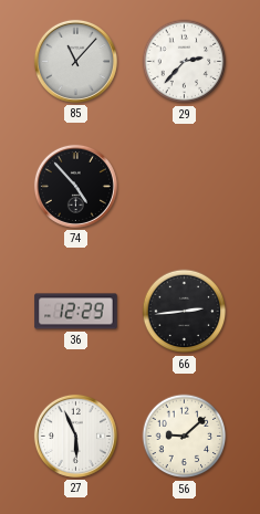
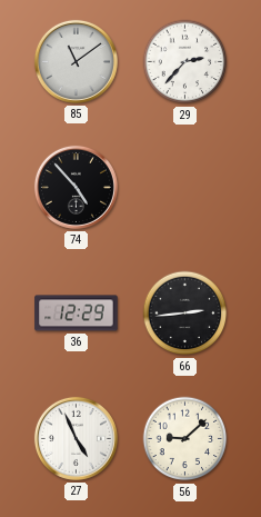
85: 11:07 -> 11:09 (76, 61)
27: 5:56 -> 4:56 (76, 438)
